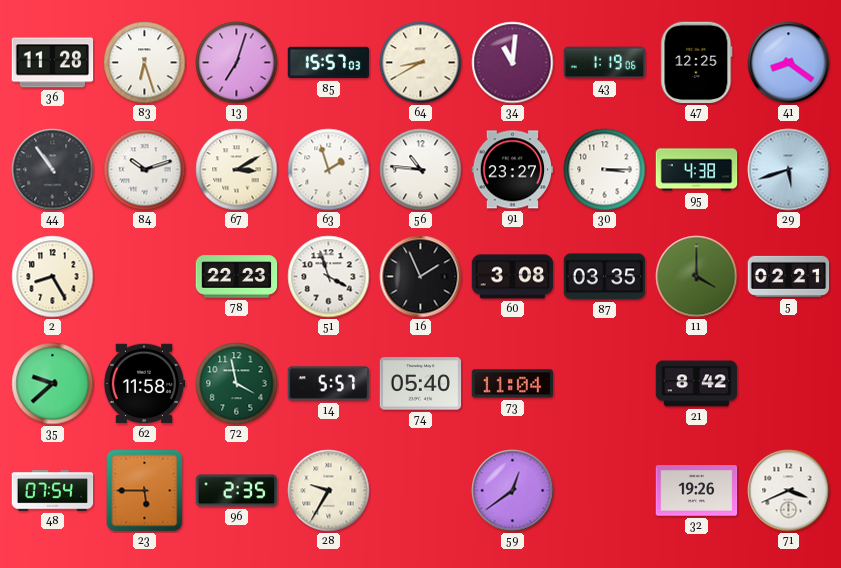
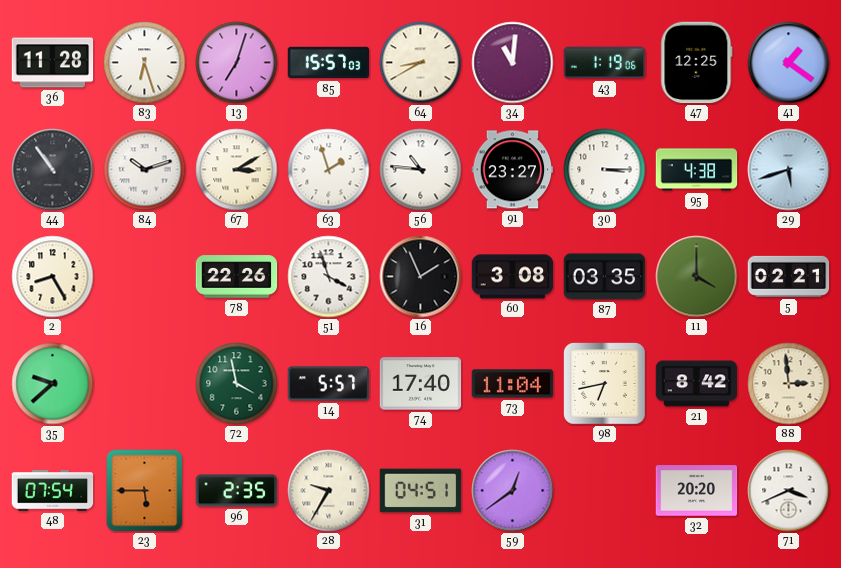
41: 8:21 -> 1:21 (789, 63)
78: 22:23 -> 22:26 (237, 277)
62: 11:58 -> none (144, 384)
74: 05:40 -> 17:40 (421, 384)
98: none -> 6:43 (605, 384)
88: none -> 2:59 (789, 384)
31: none -> 04:51 (421, 491)
32: 19:26 -> 20:20 (697, 491)
